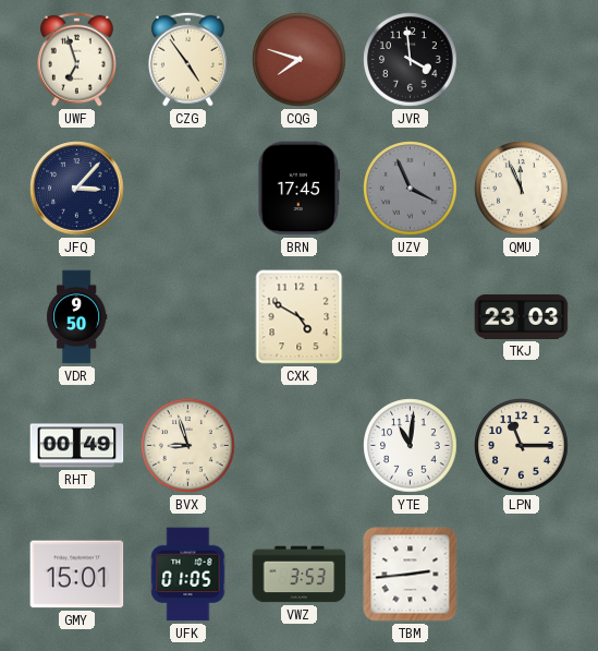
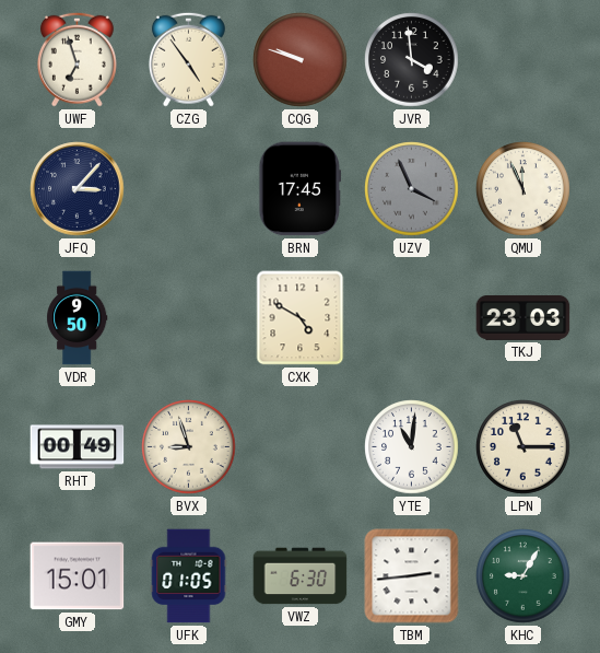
CQG: 7:48 -> 9:48 (301, 60)
VWZ: 3:53 -> 6:30 (301, 576)
KHC: none -> 9:05 (523, 576)
